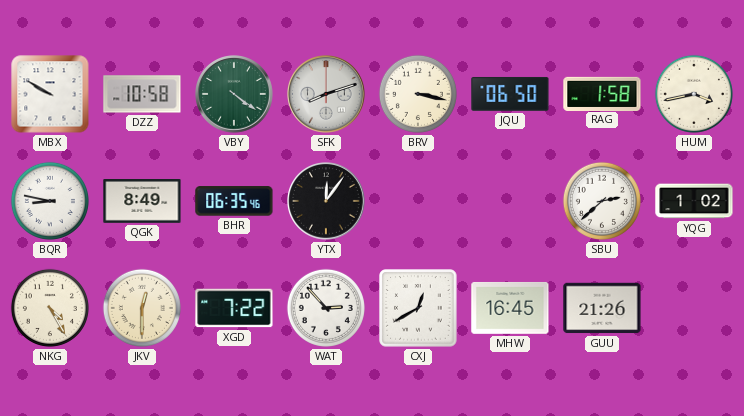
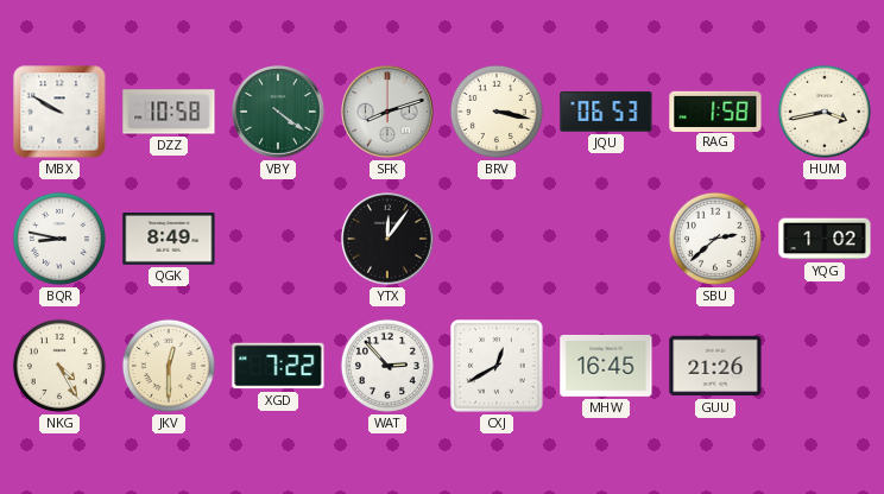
JQU: 06:50 -> 06:53 (606, 112)
BHR: 06:35 -> none (234, 201)
